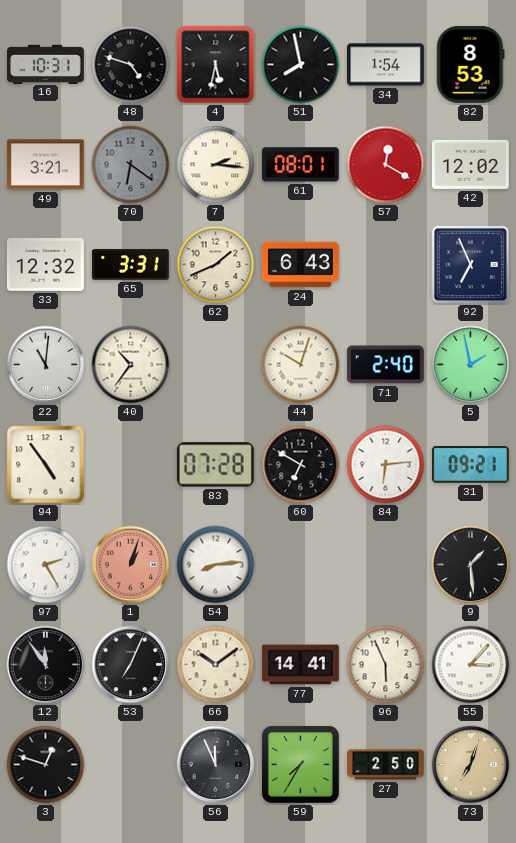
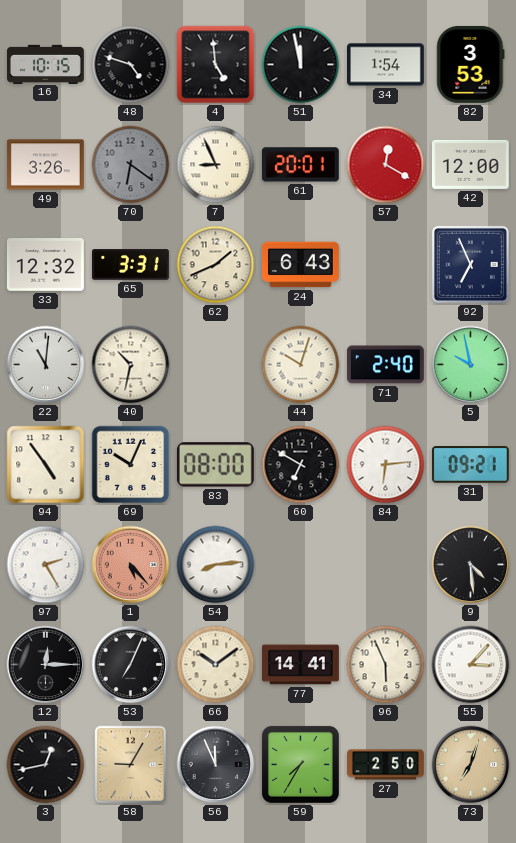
16: 10:31 -> 10:15 (46, 64)
4: 5:32 -> 4:59 (216, 65)
51: 7:58 -> 11:58 (301, 65)
82: 8:53 -> 3:53 (471, 64)
49: 3:21 -> 3:26 (45, 165)
7: 2:16 -> 8:56 (216, 165)
61: 08:01 -> 20:01 (300, 165)
42: 12:02 -> 12:00 (470, 164)
40: 10:36 -> 10:32 (131, 365)
5: 1:58 -> 9:58 (471, 365)
69: none -> 10:04 (131, 465)
83: 07:28 -> 08:00 (215, 465)
1: 1:03 -> 5:23 (131, 565)
9: 1:29 -> 4:29 (471, 565)
12: 11:54 -> 12:15 (46, 665)
3: 12:48 -> 12:43 (46, 765)
58: none -> 9:05 (131, 765)
